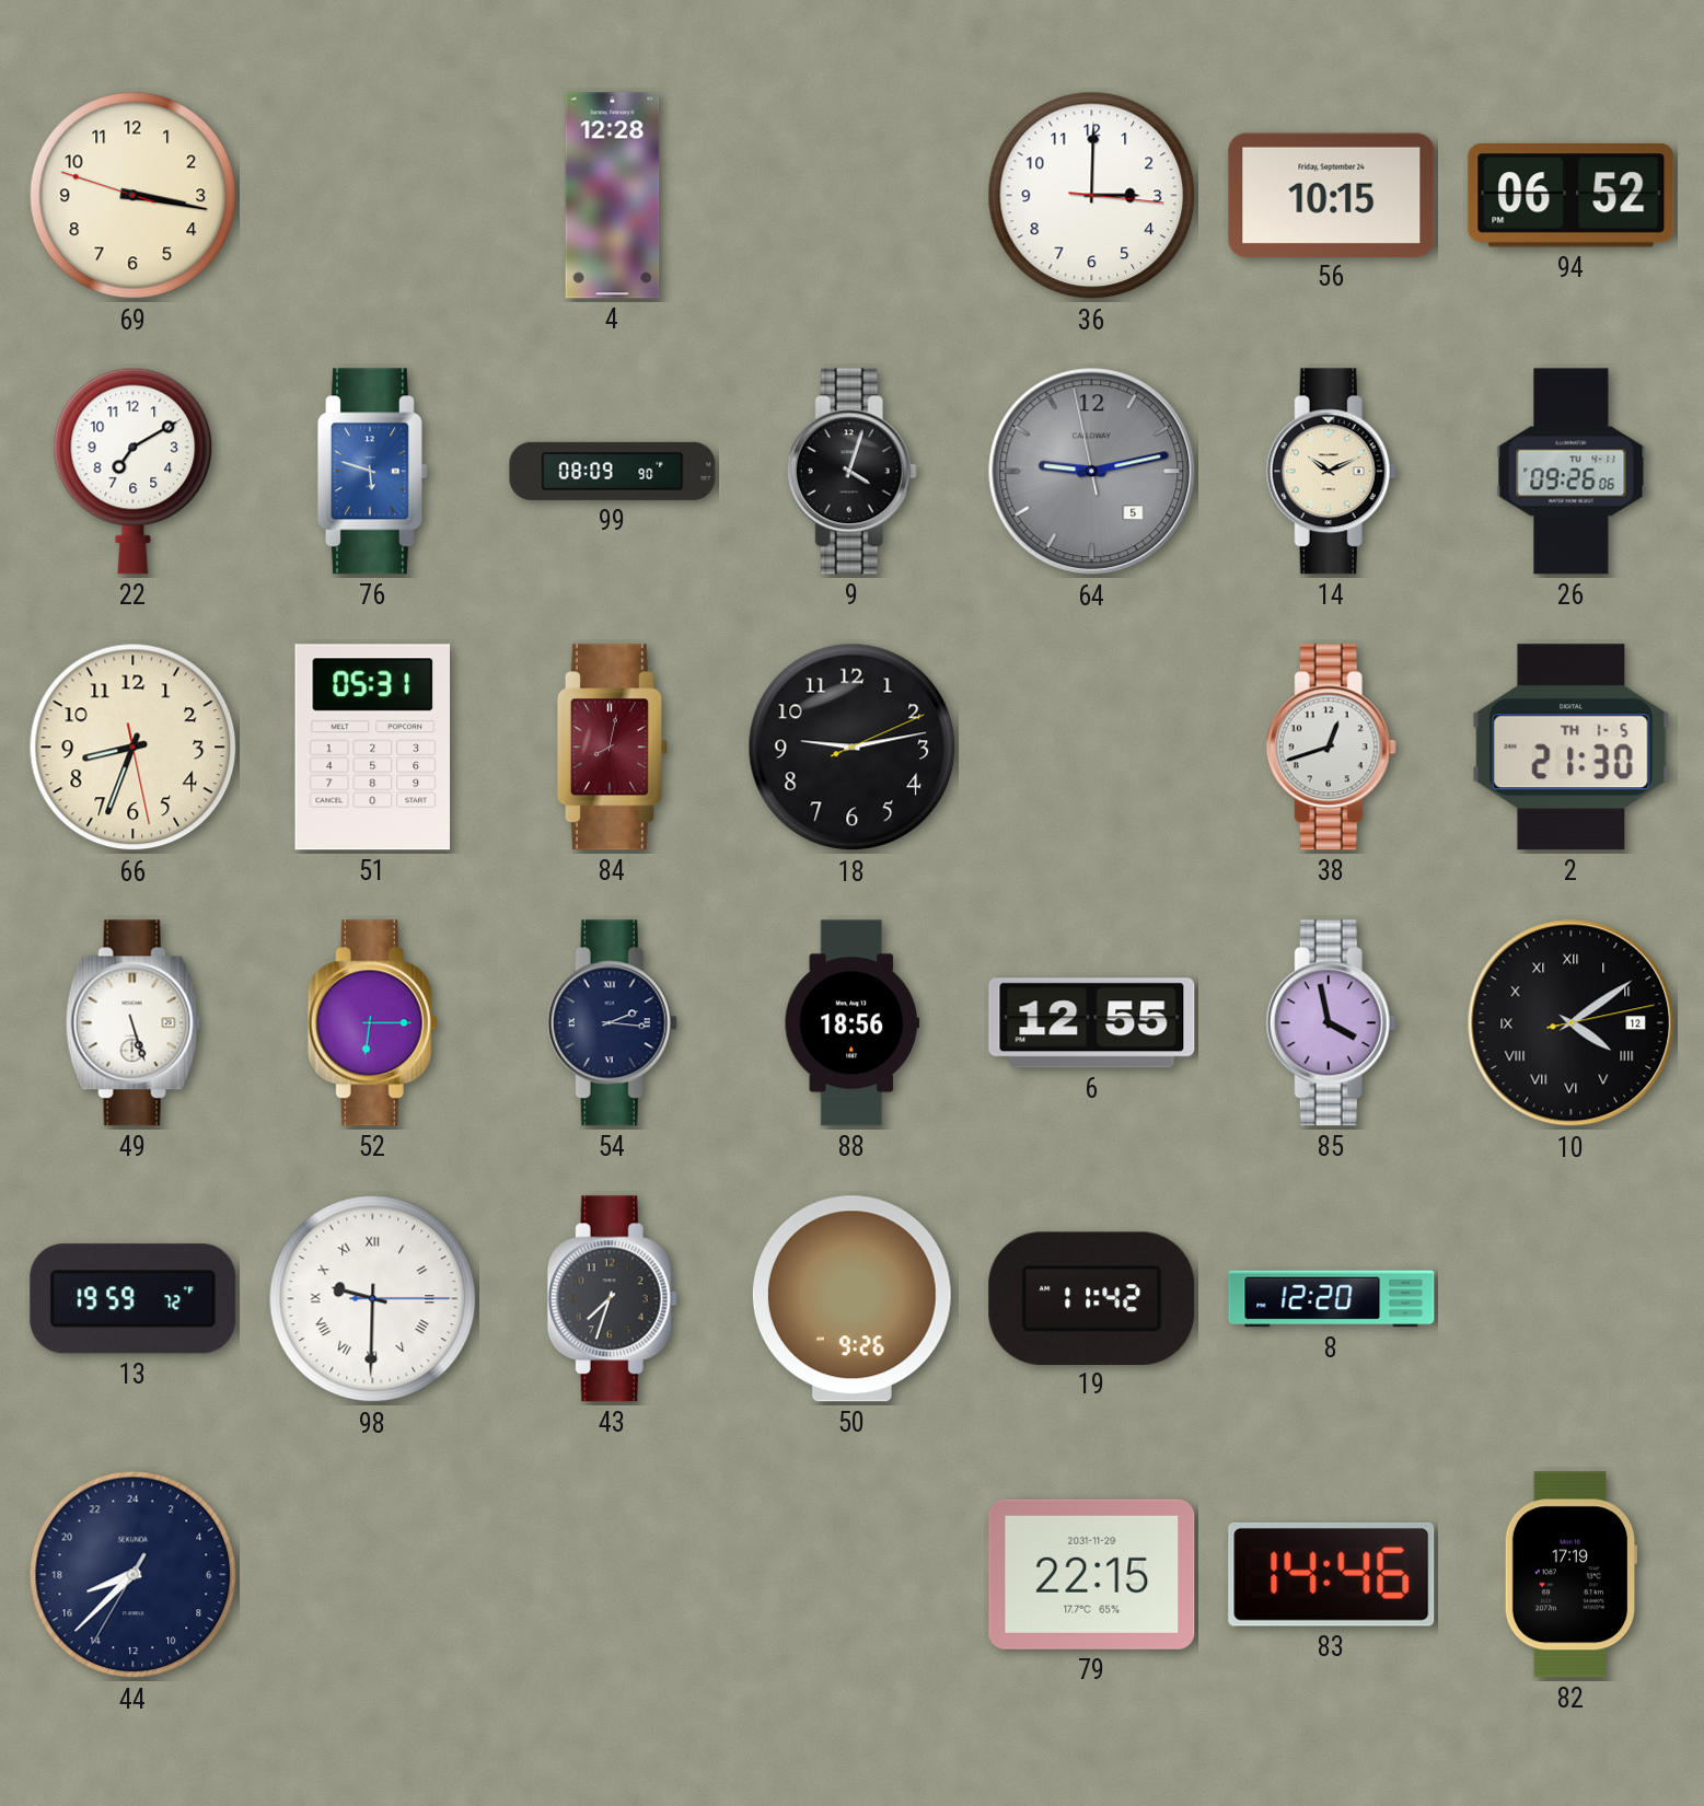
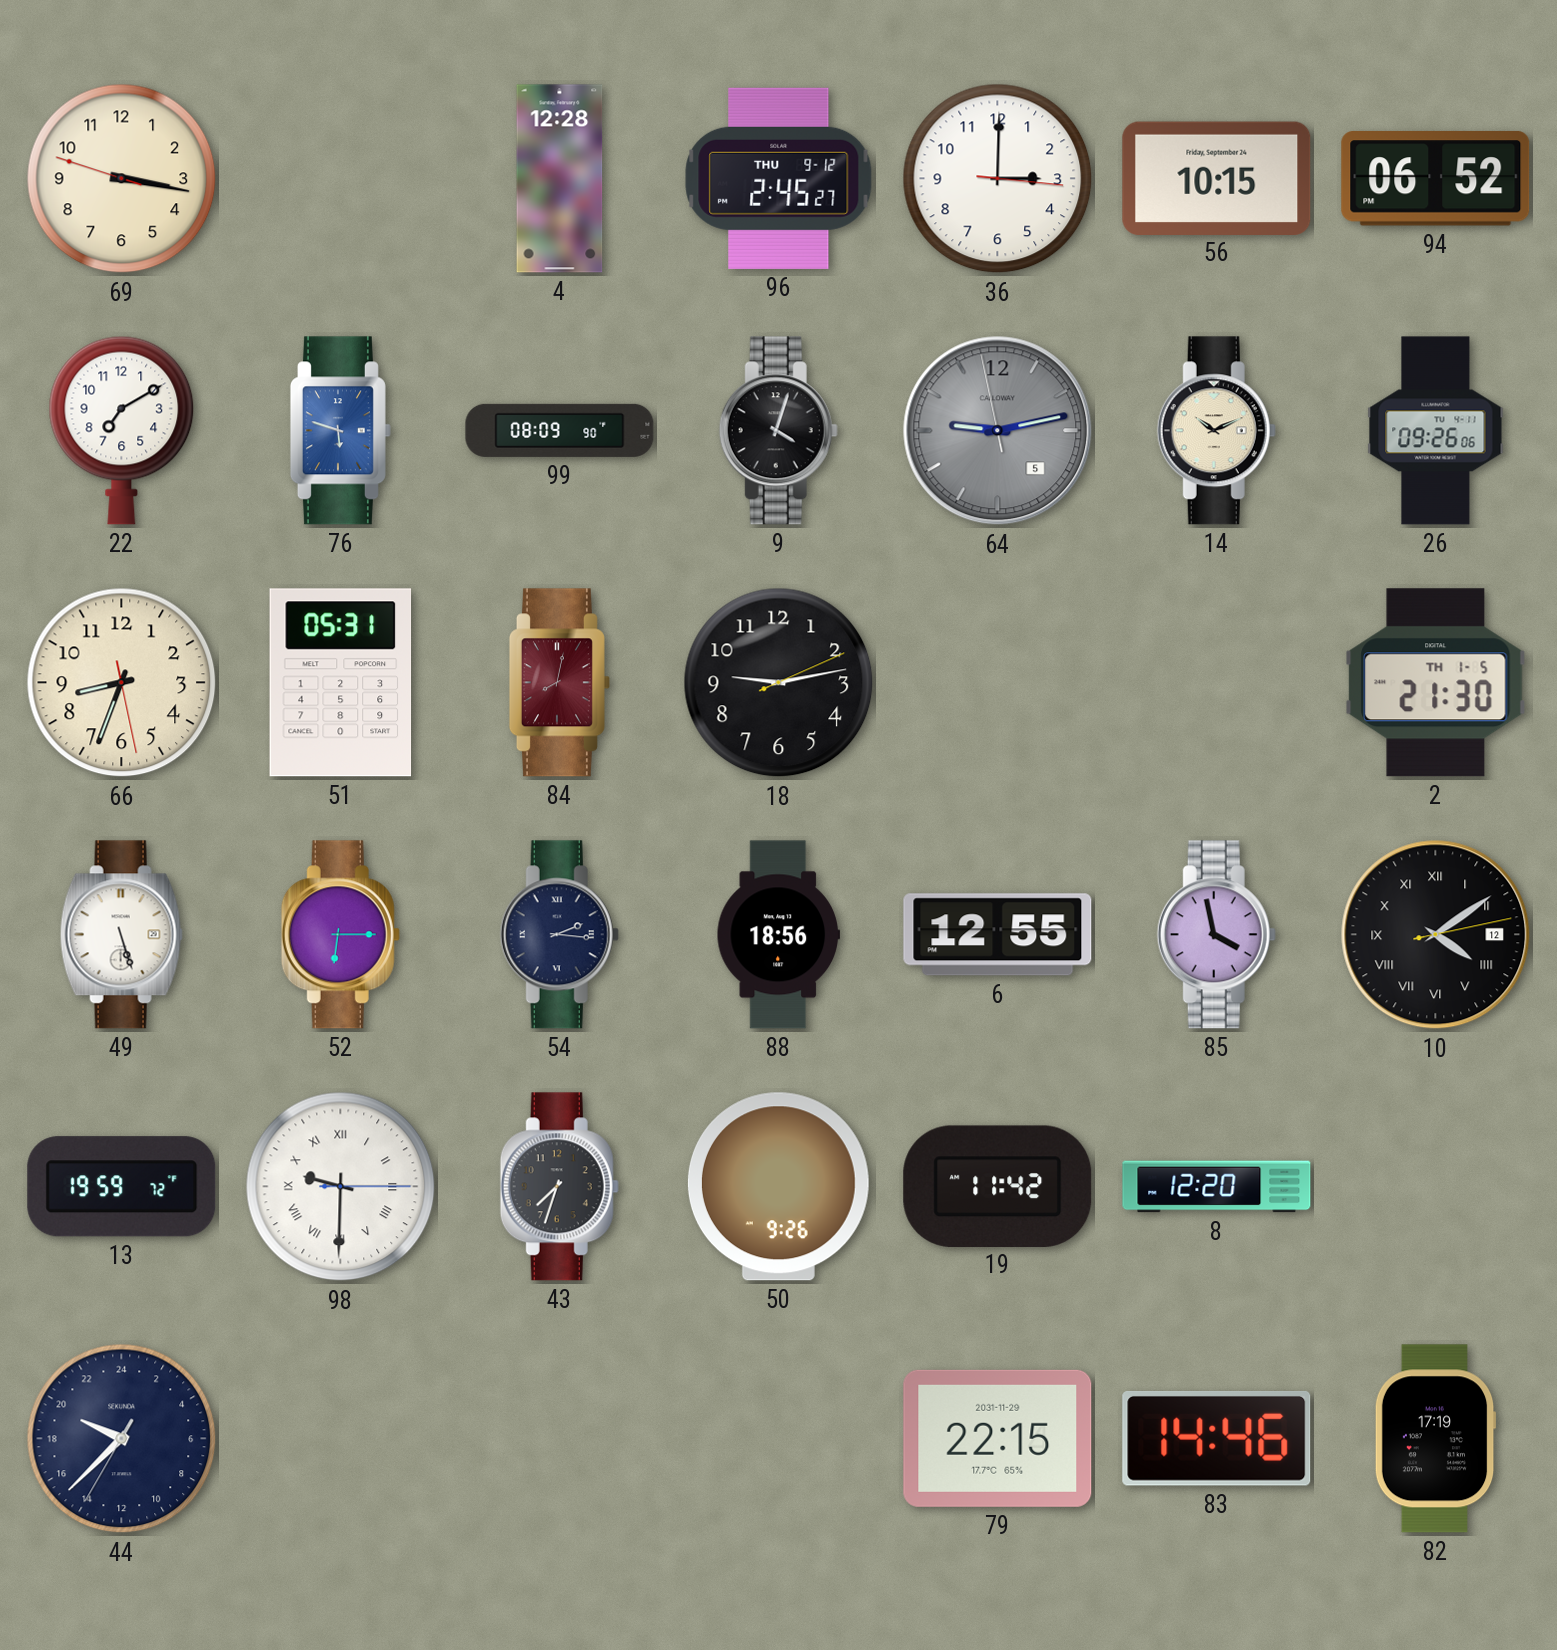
96: none -> 2:45 (779, 178)
38: 12:42 -> none (1331, 748)
44: 16:37 -> 19:37 (122, 1439)
